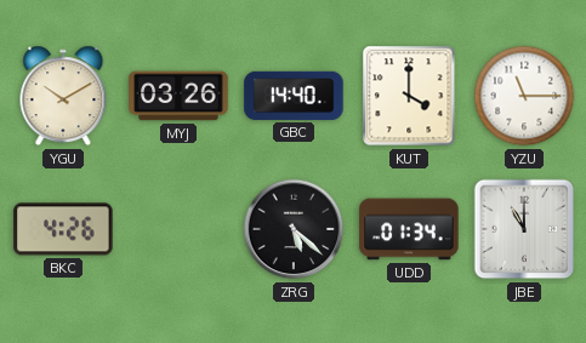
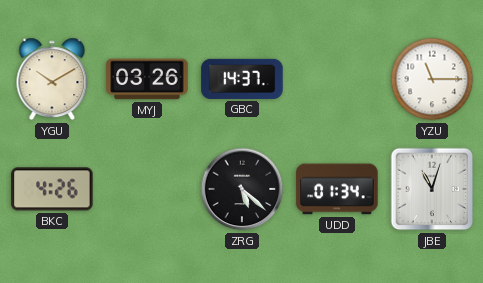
GBC: 14:40 -> 14:37 (242, 79)
KUT: 4:00 -> none (409, 96)
JBE: 11:00 -> 11:03 (432, 189)
